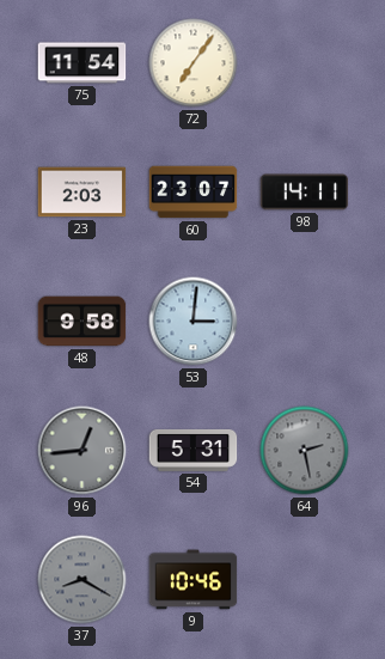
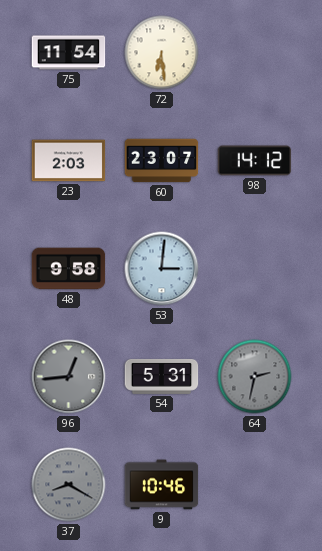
72: 7:06 -> 6:29 (162, 53)
98: 14:11 -> 14:12 (255, 161)
64: 2:28 -> 2:32 (255, 377)
